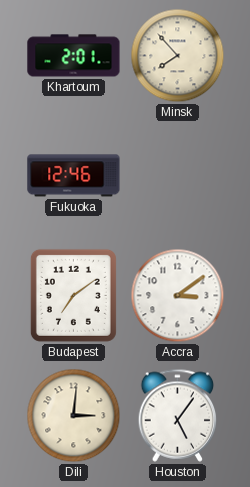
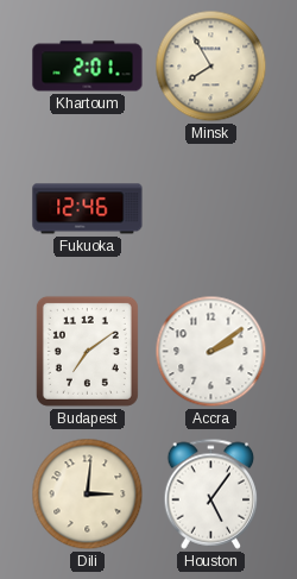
Minsk: 7:53 -> 7:55 (211, 67)
Accra: 3:09 -> 2:09 (211, 352)
